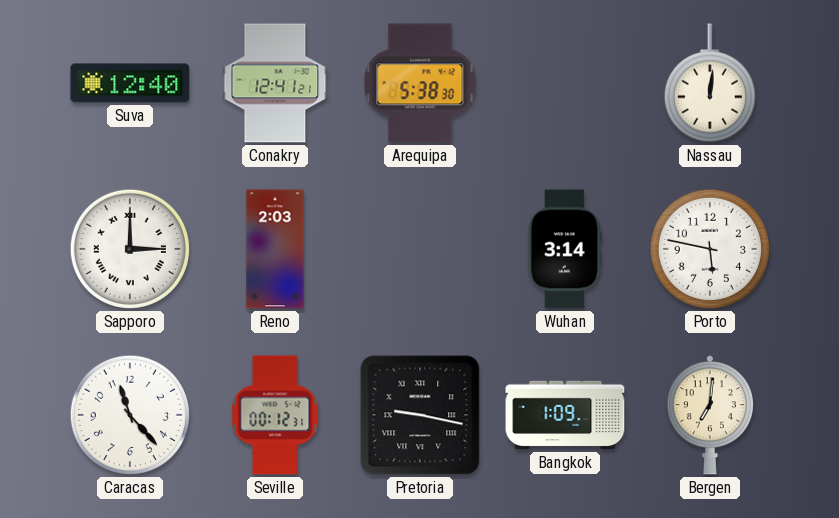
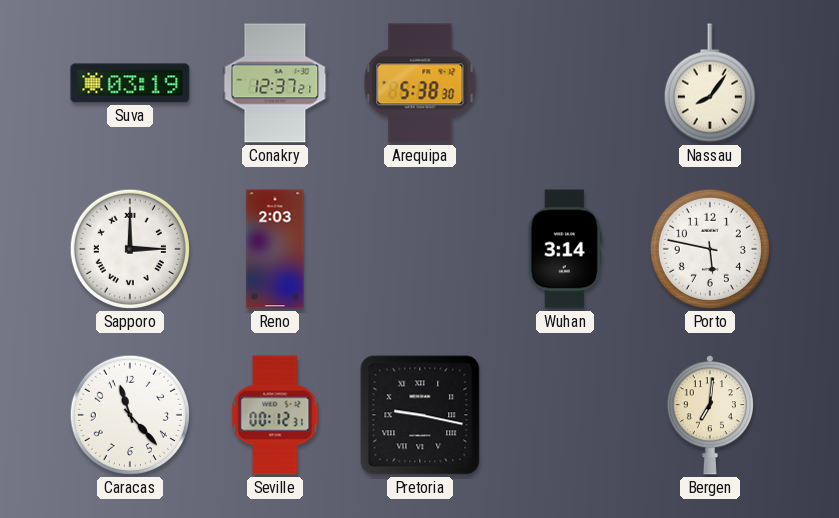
Suva: 12:40 -> 03:19 (130, 83)
Conakry: 12:41 -> 12:37 (275, 83)
Nassau: 12:01 -> 8:06 (710, 83)
Bangkok: 1:09 -> none (565, 415)
